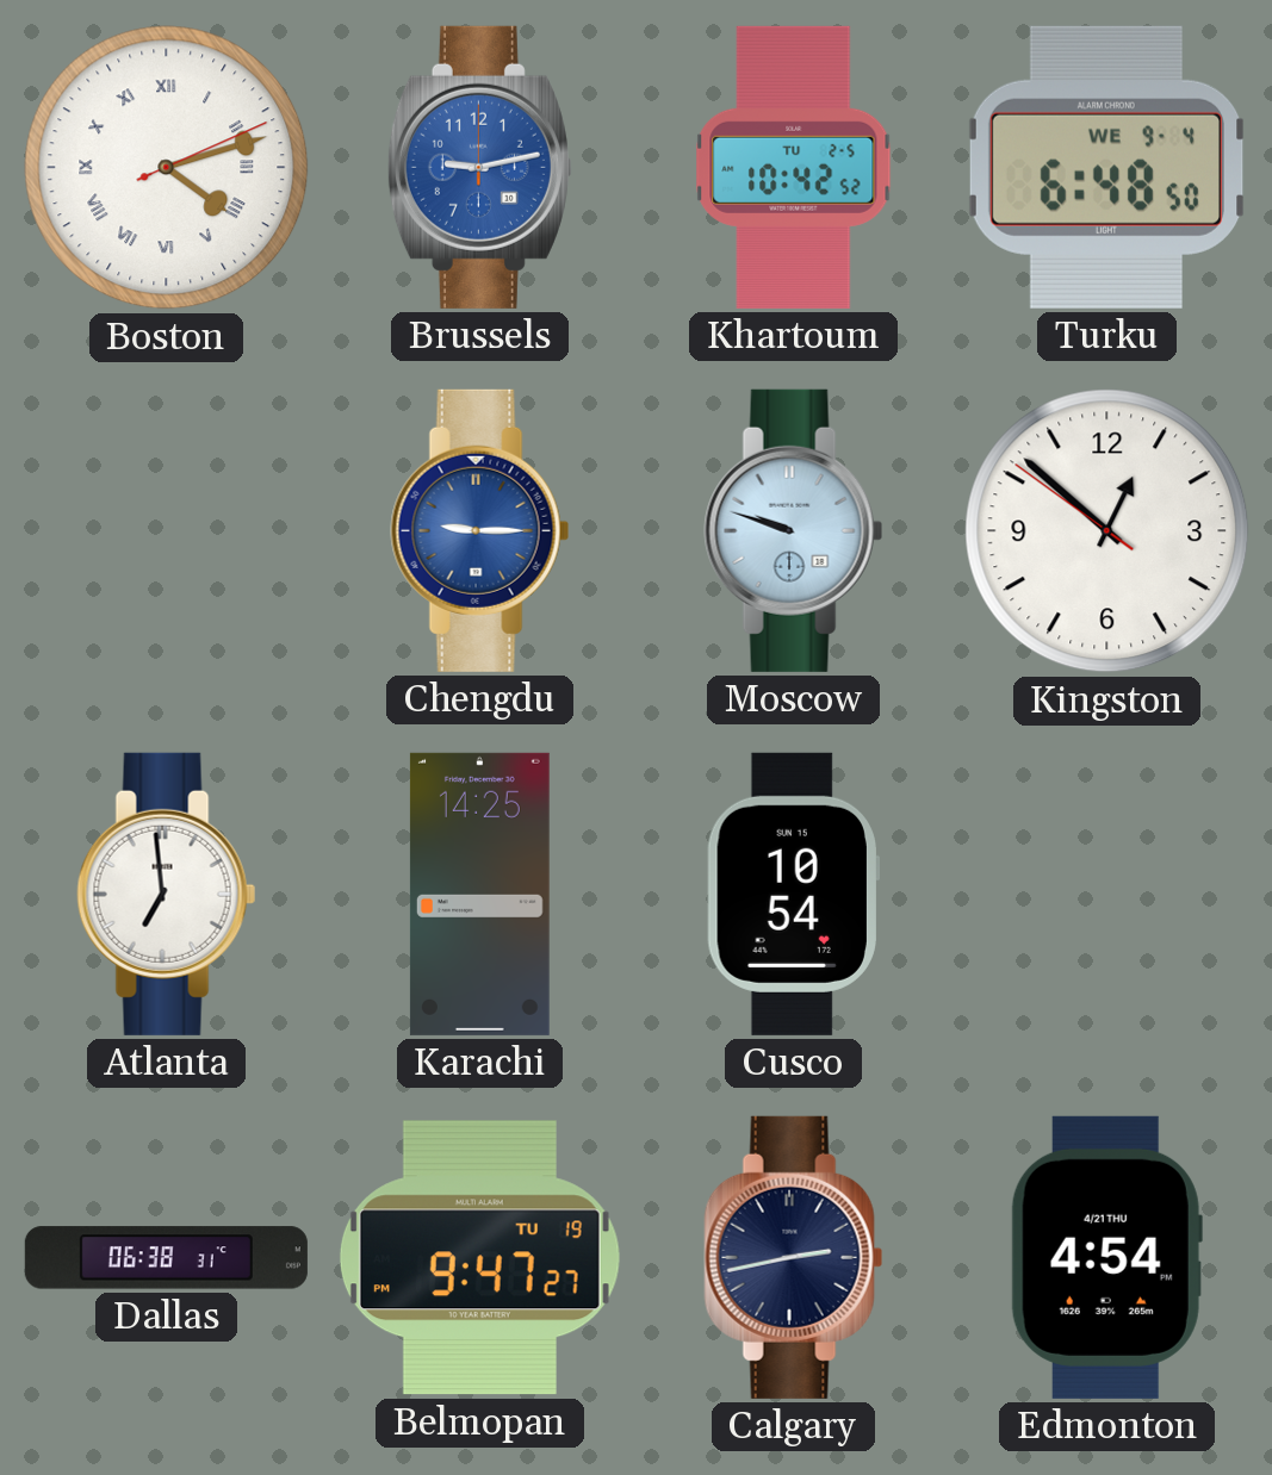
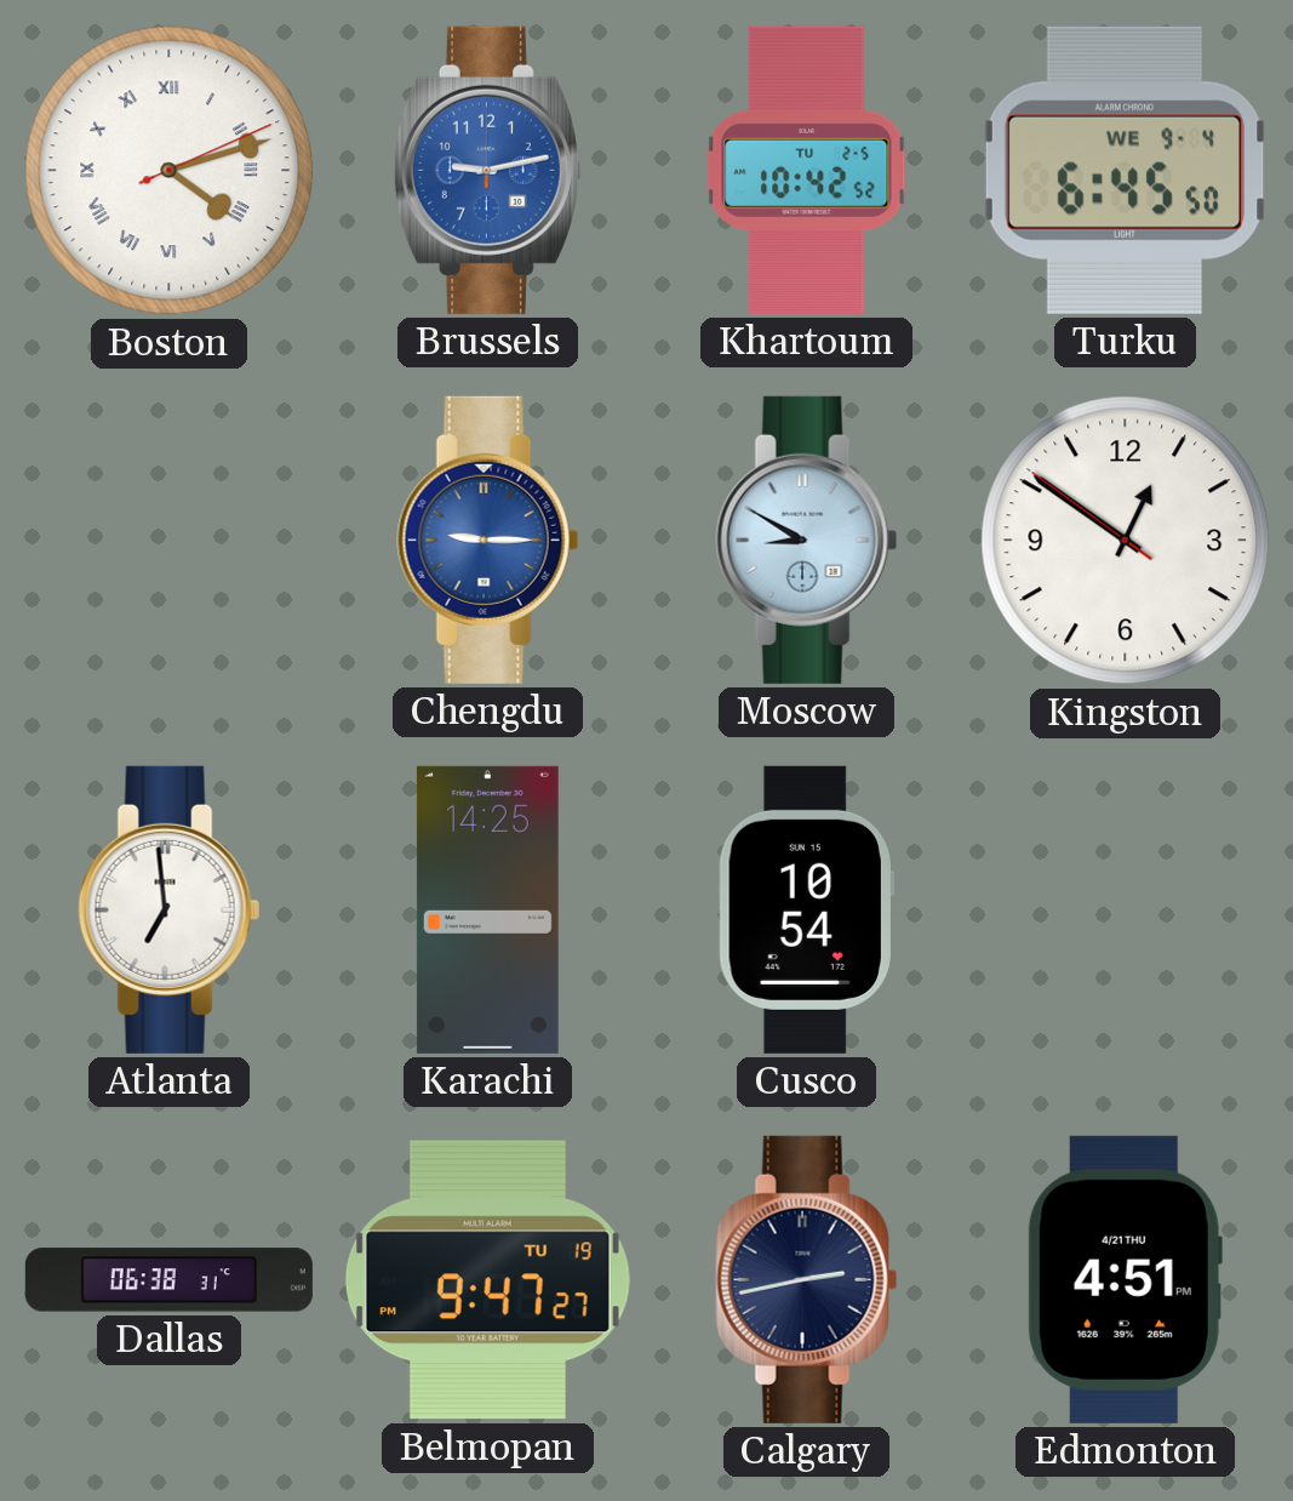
Turku: 6:48 -> 6:45 (1126, 170)
Moscow: 9:48 -> 8:50 (807, 540)
Kingston: 12:51 -> 12:50 (1126, 541)
Edmonton: 4:54 -> 4:51 (1125, 1279)
